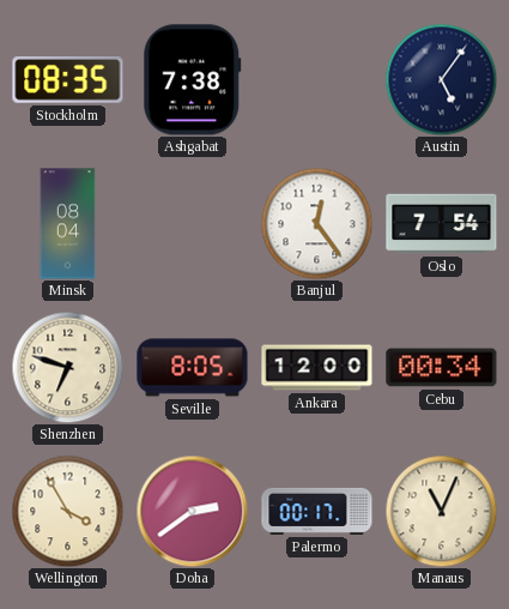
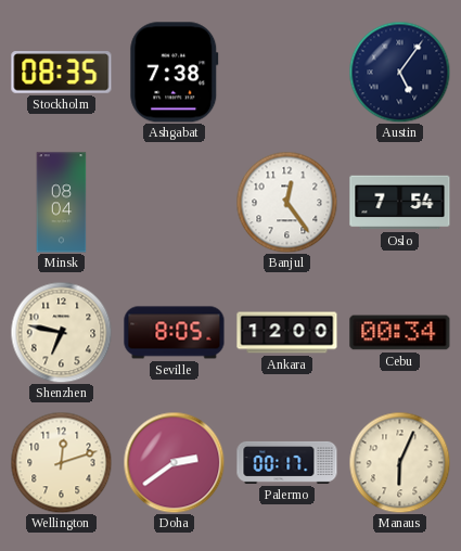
Shenzhen: 6:48 -> 6:47 (61, 332)
Wellington: 3:55 -> 12:12 (61, 462)
Manaus: 11:04 -> 6:04 (399, 462)
